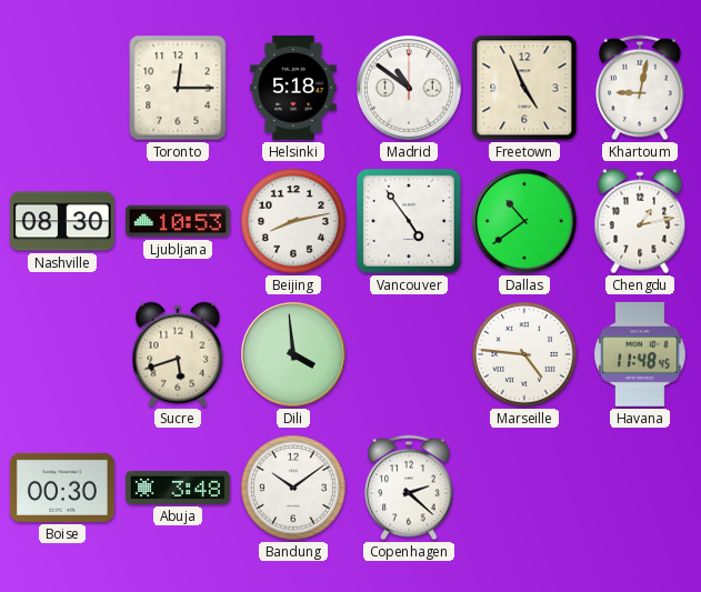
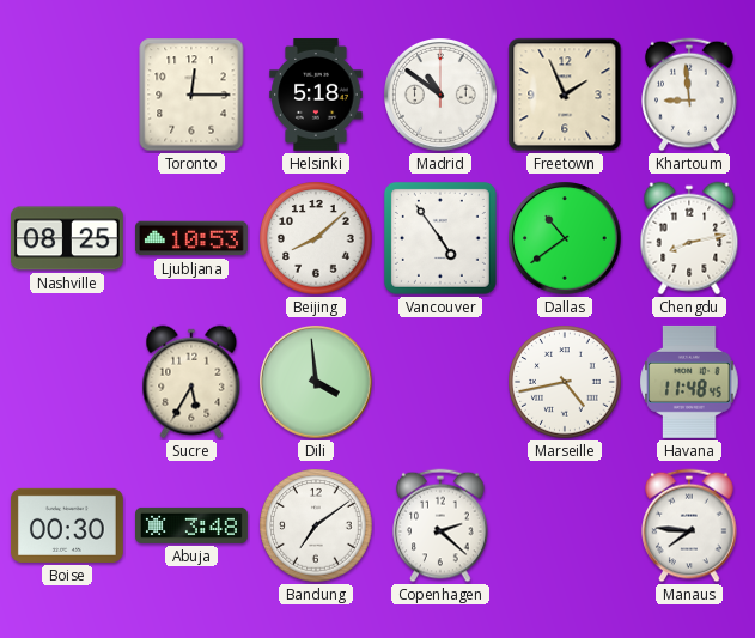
Freetown: 4:56 -> 1:56 (565, 95)
Khartoum: 9:02 -> 8:59 (689, 95)
Nashville: 08:30 -> 08:25 (67, 238)
Beijing: 8:13 -> 8:08 (316, 238)
Chengdu: 1:13 -> 8:13 (689, 238)
Sucre: 5:42 -> 5:35 (191, 382)
Marseille: 4:46 -> 4:43 (565, 382)
Bandung: 10:09 -> 7:09 (316, 525)
Manaus: none -> 7:46 (689, 525)
